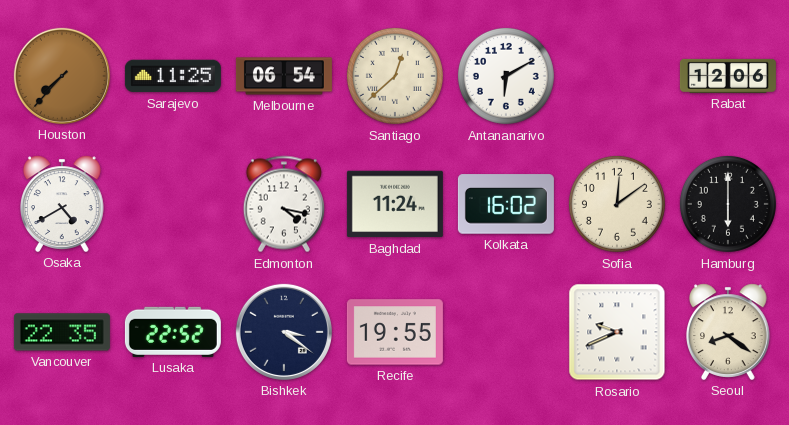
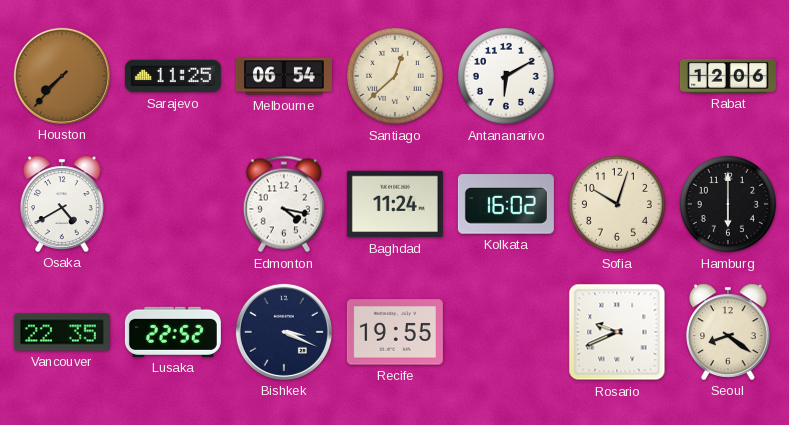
Sofia: 12:09 -> 10:03 (617, 204)
Bishkek: 3:21 -> 3:19 (284, 332)
